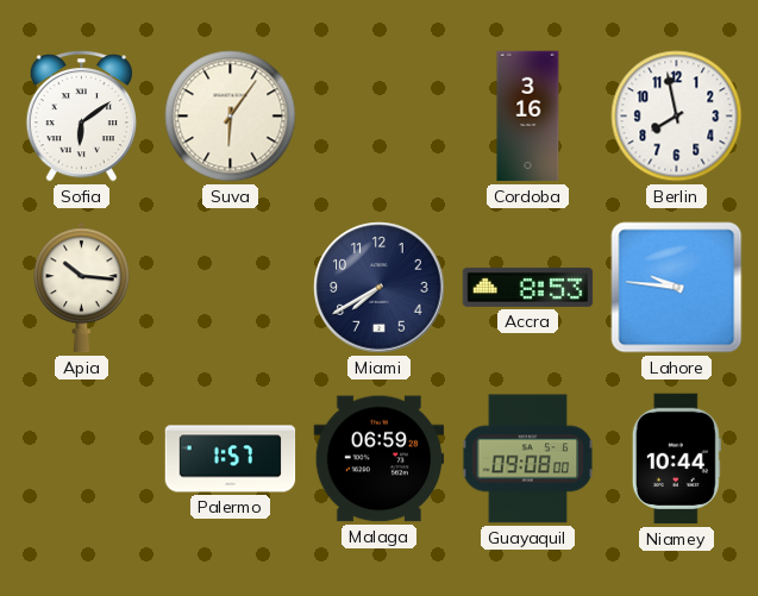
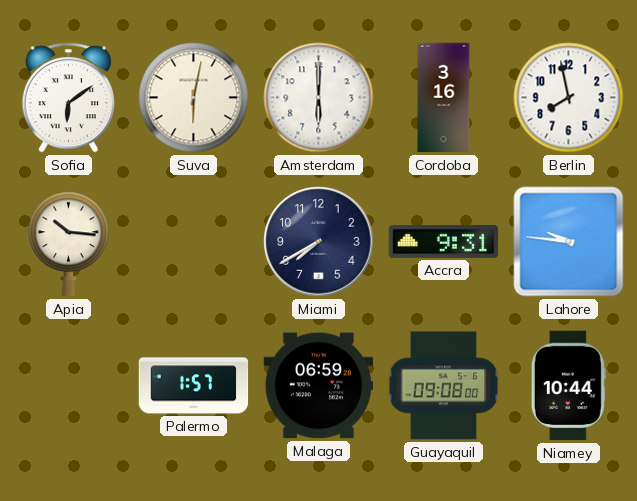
Suva: 6:06 -> 6:02 (194, 98)
Amsterdam: none -> 6:00 (319, 98)
Accra: 8:53 -> 9:31 (444, 241)
